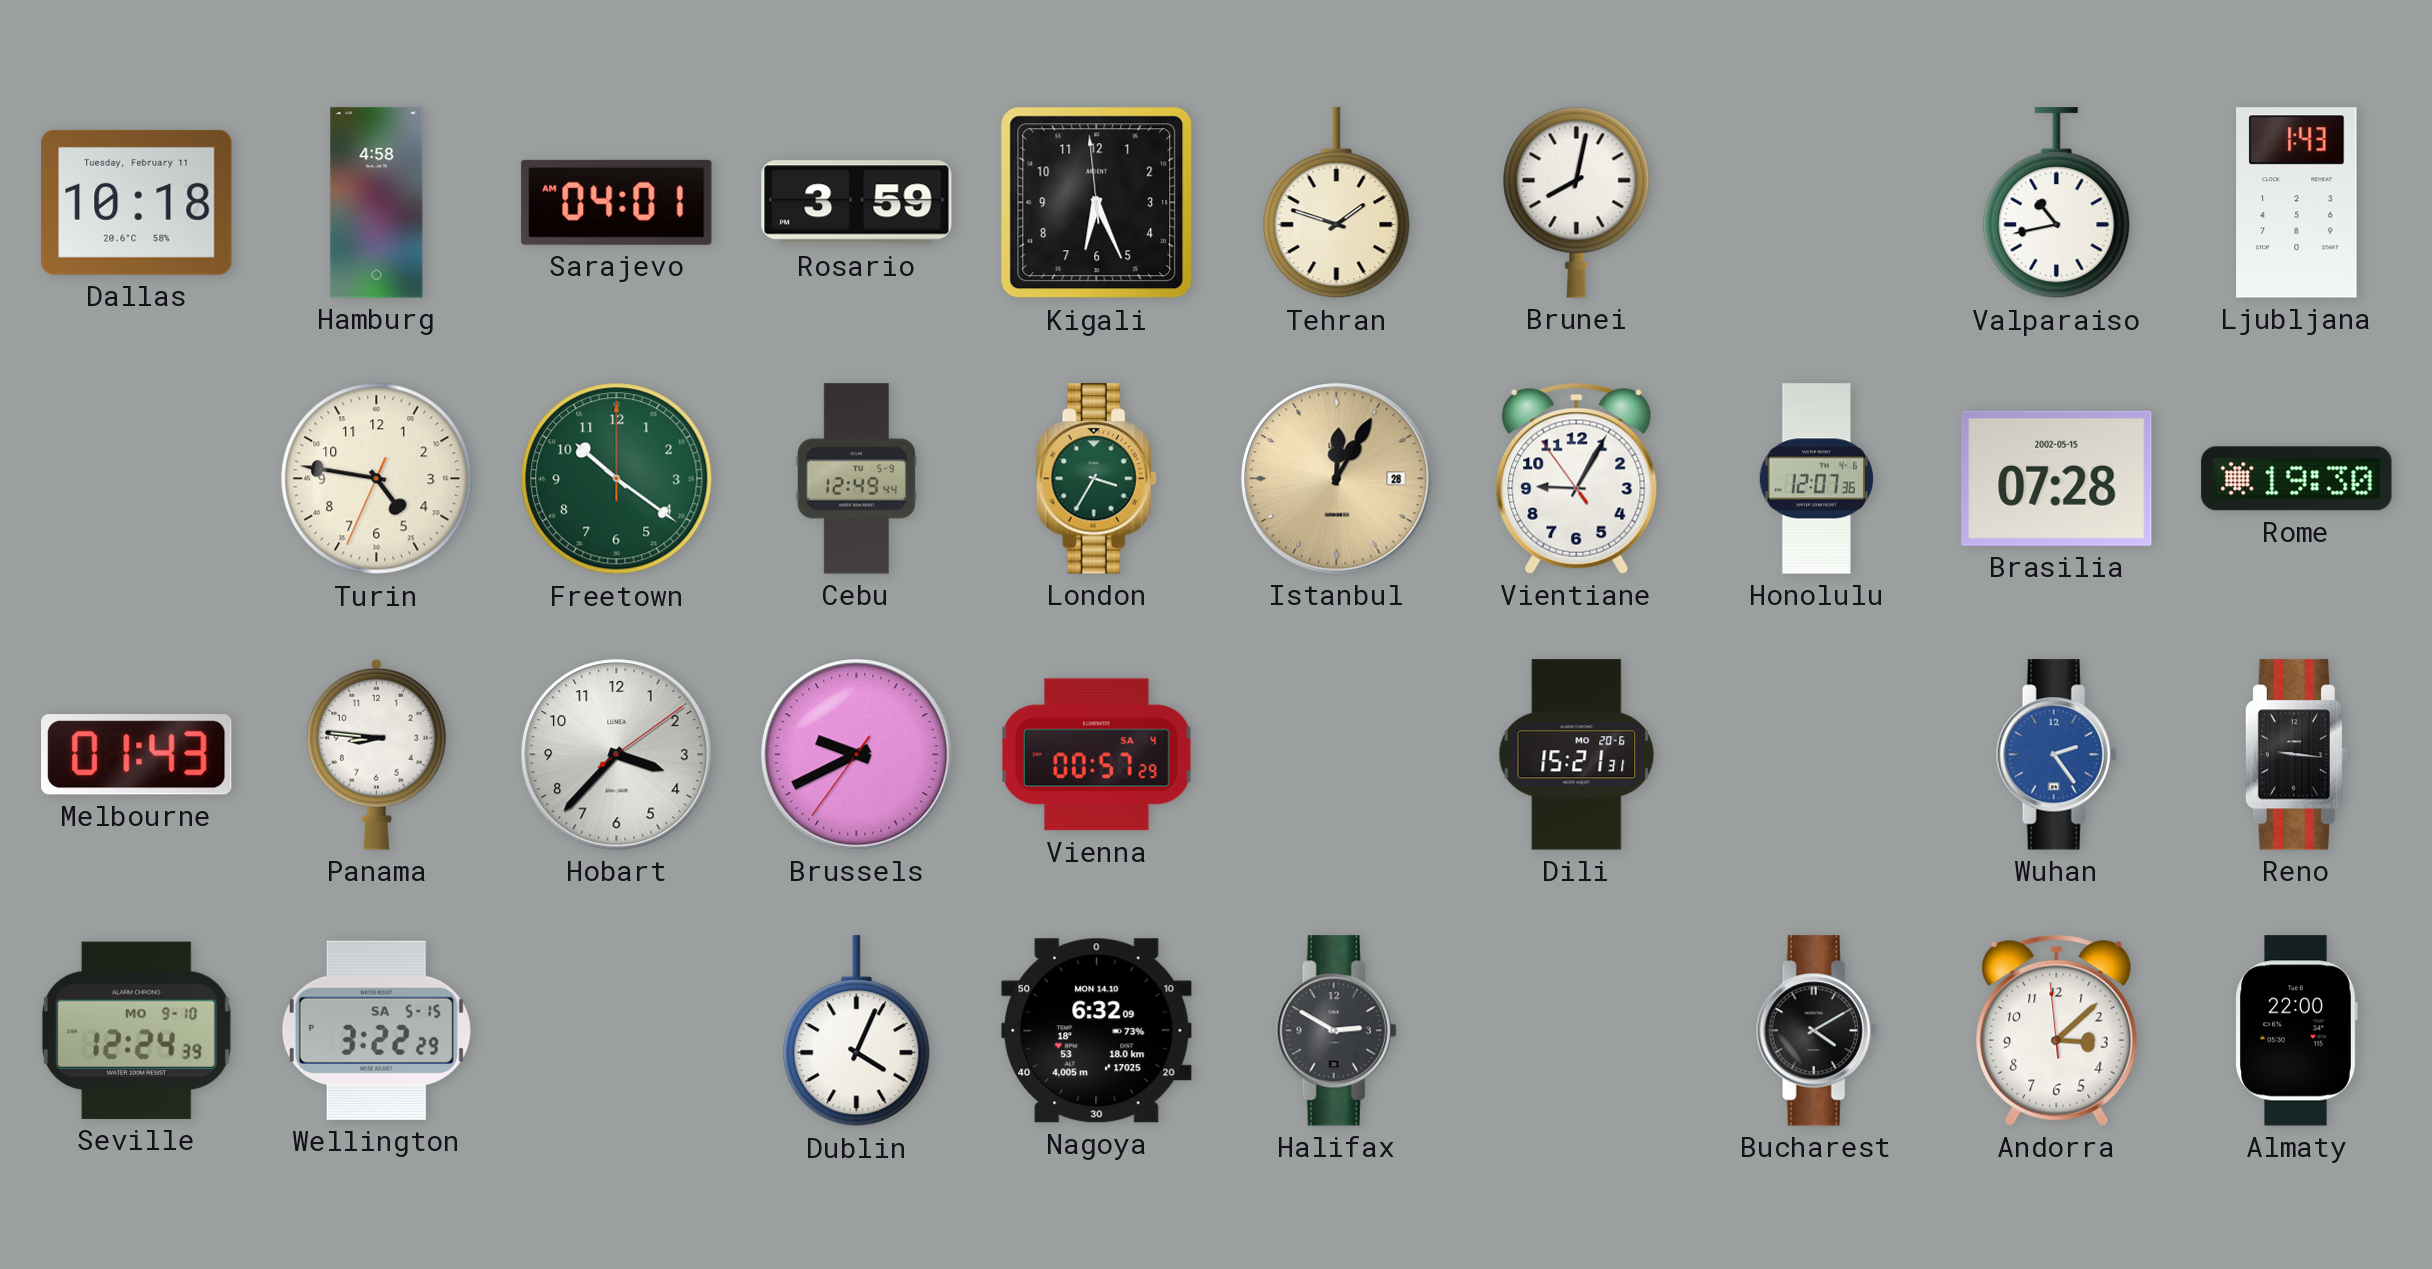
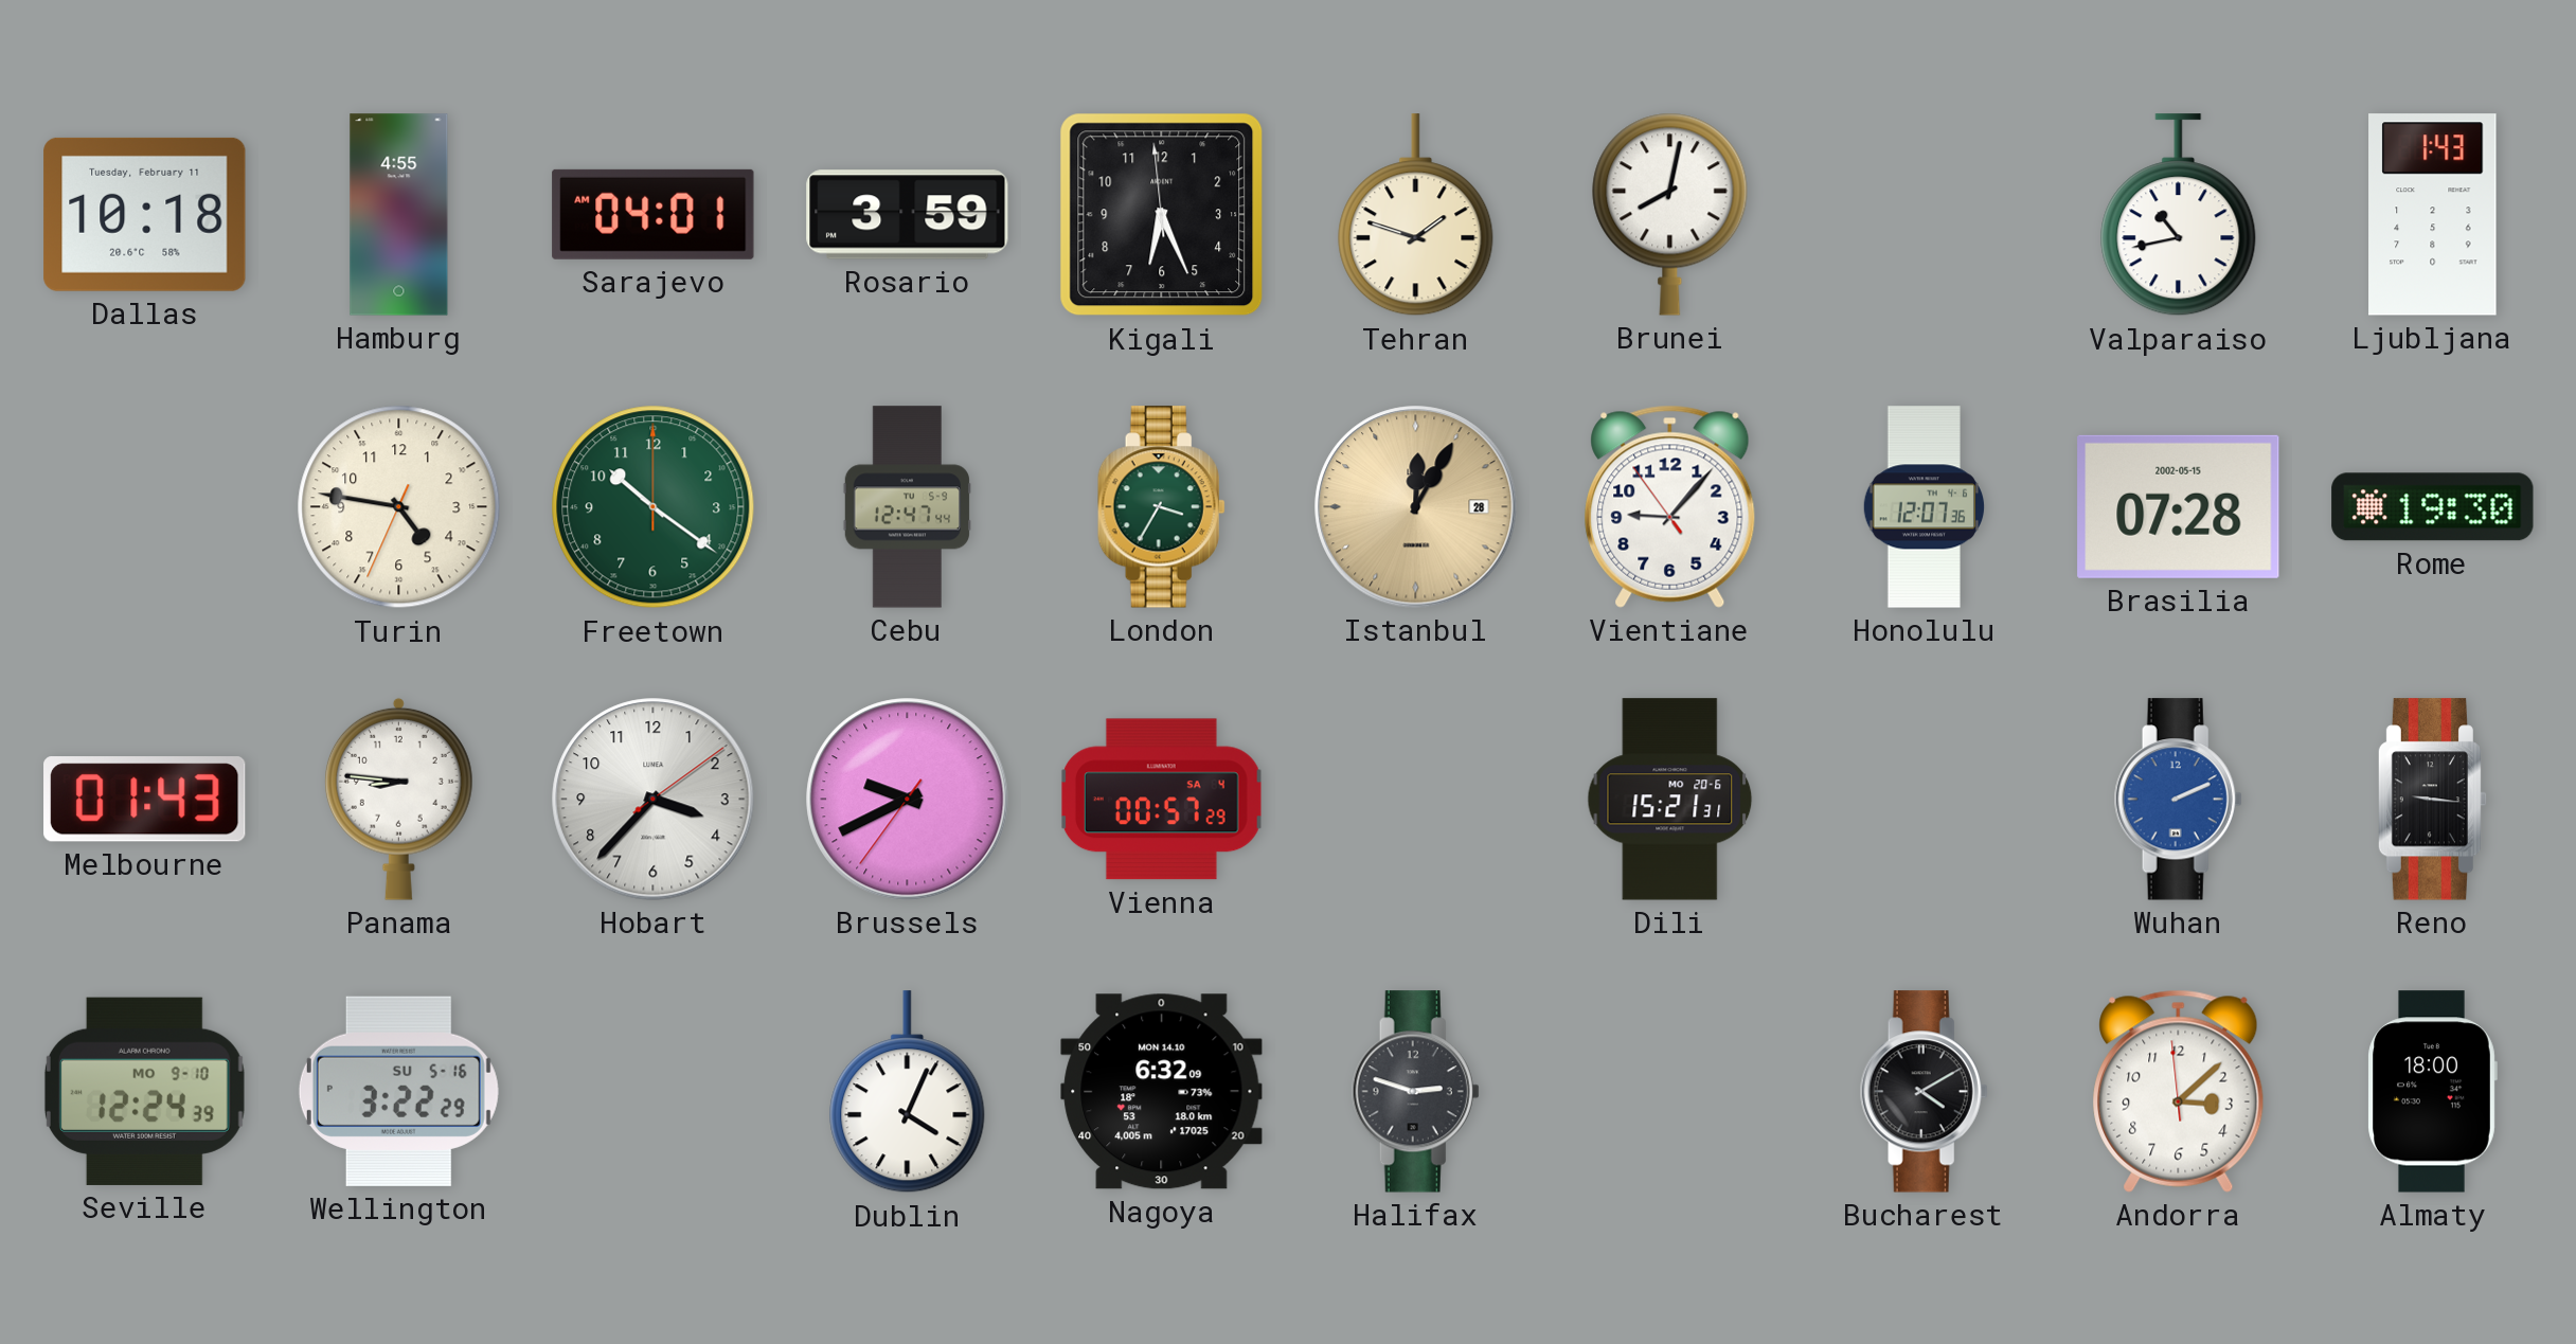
Hamburg: 4:58 -> 4:55 (399, 215)
Cebu: 12:49 -> 12:47 (907, 507)
Vientiane: 9:04 -> 9:06 (1670, 506)
Wuhan: 2:24 -> 2:11 (2178, 800)
Wellington date: SA 5-15 -> SU 5-16 (398, 1091)
Halifax: 2:50 -> 2:48 (1415, 1092)
Almaty: 22:00 -> 18:00 (2432, 1092)
